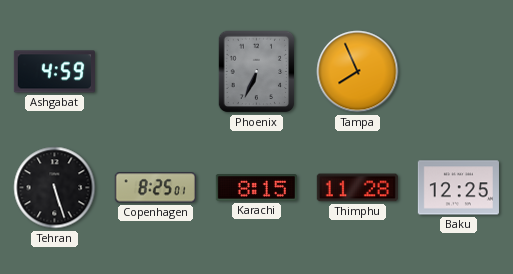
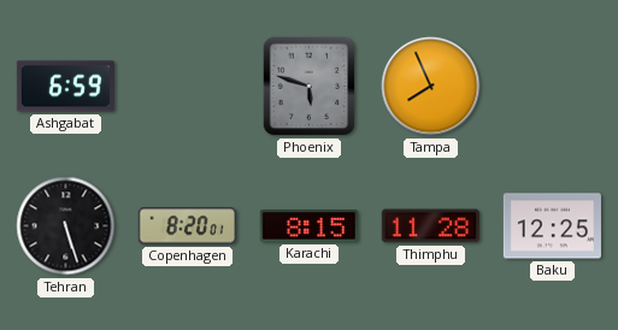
Ashgabat: 4:59 -> 6:59 (65, 87)
Phoenix: 6:34 -> 5:48 (310, 87)
Copenhagen: 8:25 -> 8:20 (187, 226)
